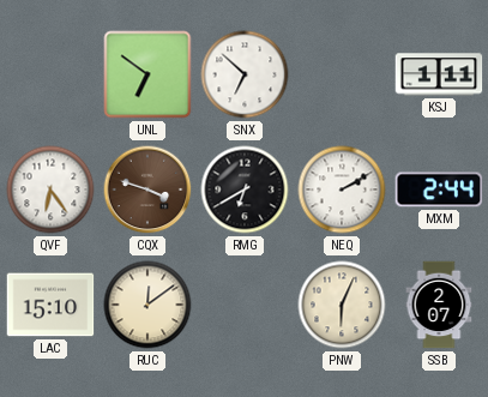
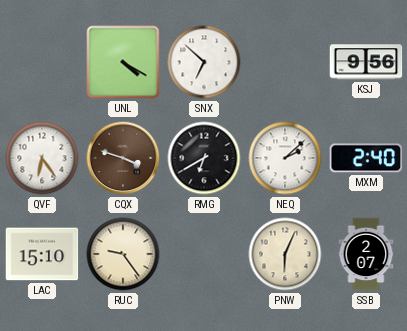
UNL: 6:51 -> 4:20 (123, 62)
KSJ: 1:11 -> 9:56 (366, 62)
NEQ: 2:10 -> 2:08 (285, 158)
MXM: 2:44 -> 2:40 (366, 158)
RUC: 12:09 -> 9:24 (123, 254)
